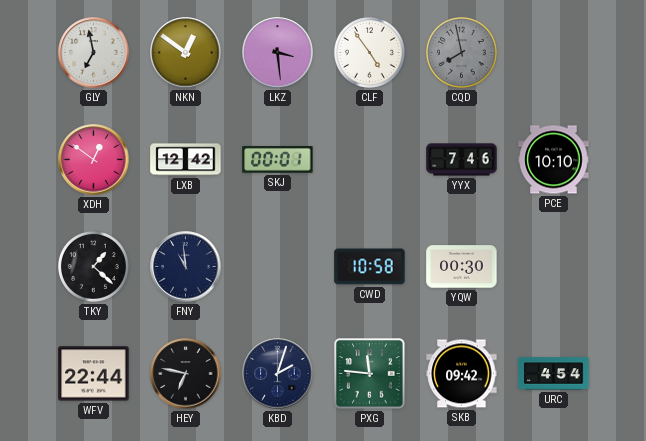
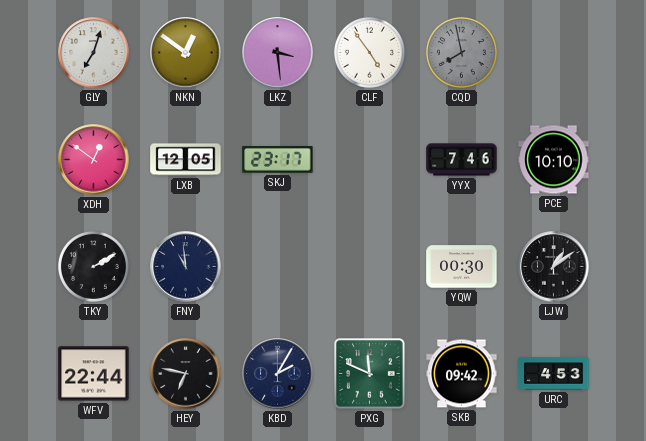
GLY: 6:58 -> 7:03 (94, 53)
LXB: 12:42 -> 12:05 (186, 160)
SKJ: 00:01 -> 23:17 (278, 160)
TKY: 1:22 -> 2:10 (93, 266)
CWD: 10:58 -> none (370, 267)
LJW: none -> 1:09 (554, 267)
KBD: 2:03 -> 2:05 (278, 374)
PXG: 11:46 -> 11:49 (370, 374)
URC: 4:54 -> 4:53 (554, 374)
